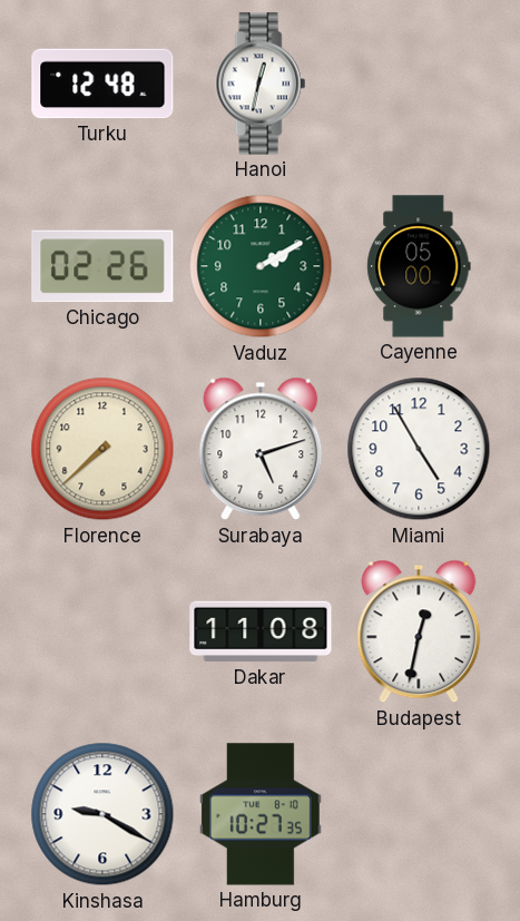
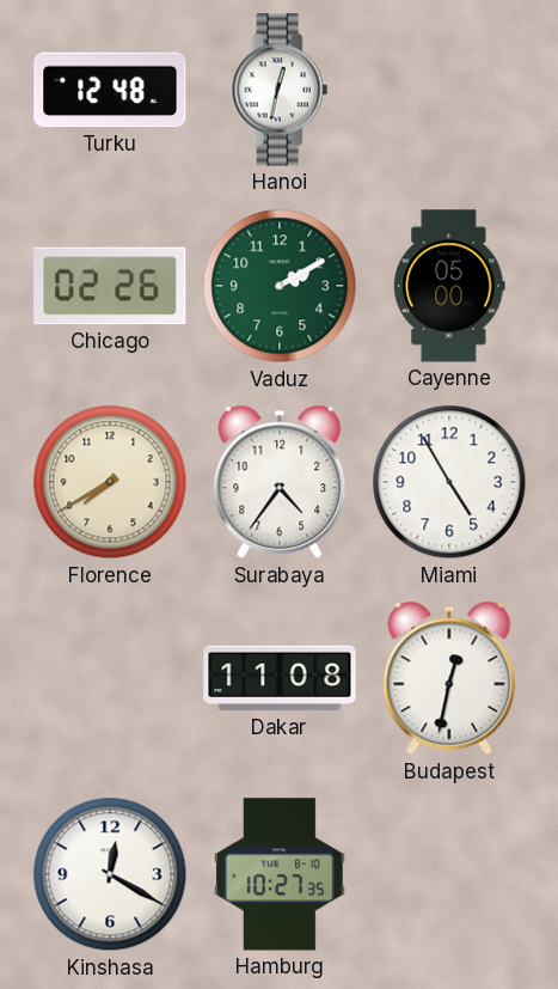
Florence: 7:38 -> 7:40 (110, 482)
Surabaya: 5:12 -> 4:36 (280, 482)
Kinshasa: 9:20 -> 12:20 (110, 874)
